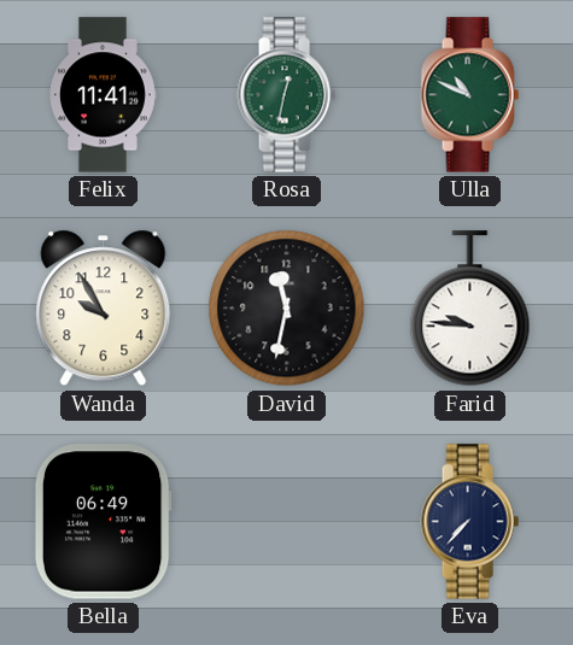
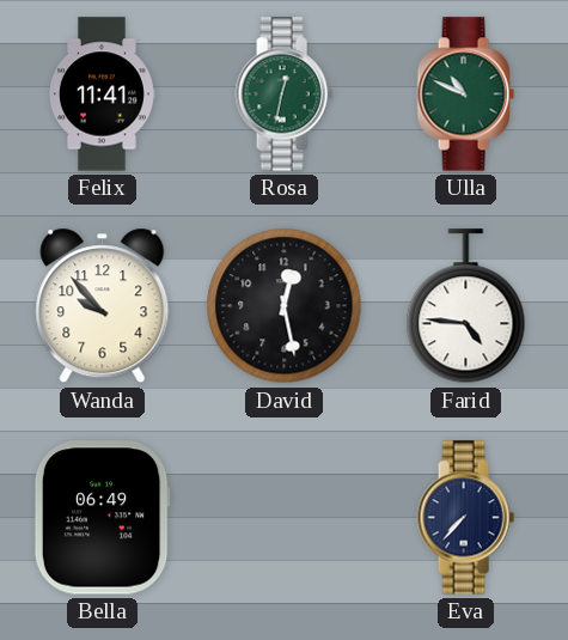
Wanda: 9:55 -> 9:53 (103, 306)
David: 11:32 -> 12:28 (285, 306)
Farid: 9:46 -> 4:46 (466, 306)
